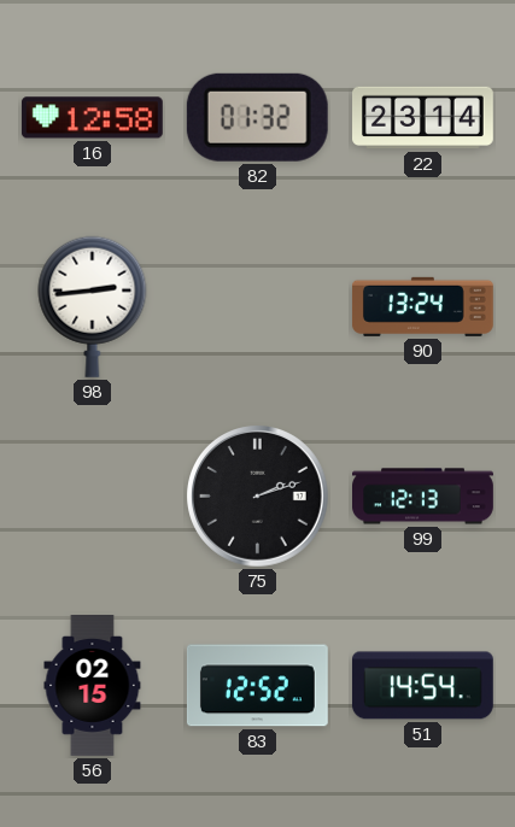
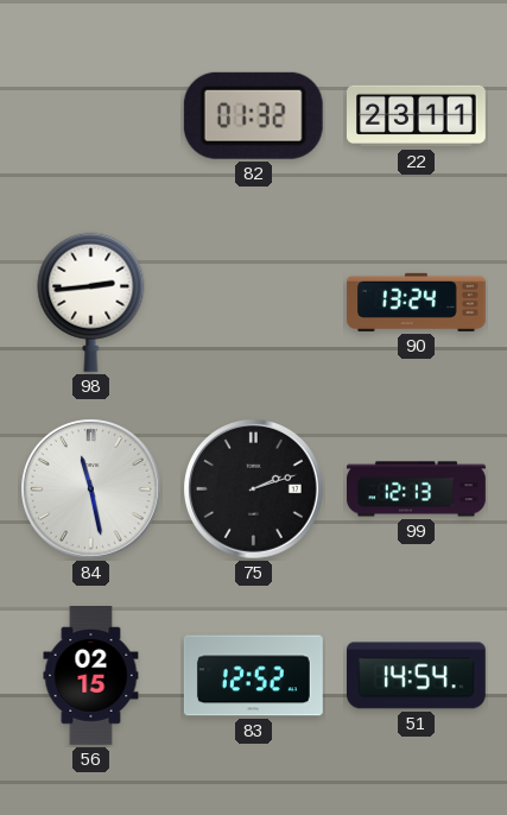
16: 12:58 -> none (92, 118)
22: 23:14 -> 23:11 (417, 116)
84: none -> 11:28 (91, 489)
